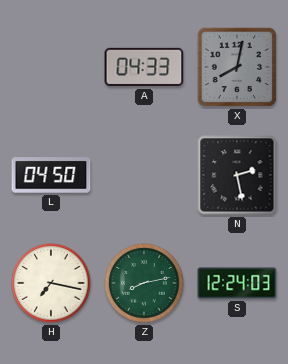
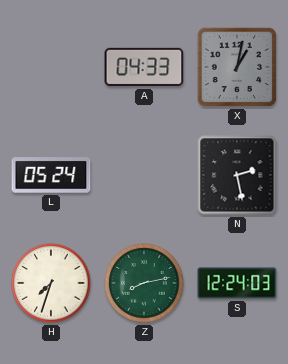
X: 8:02 -> 1:02 (237, 67)
L: 04:50 -> 05:24 (51, 175)
H: 7:17 -> 7:33 (51, 283)
